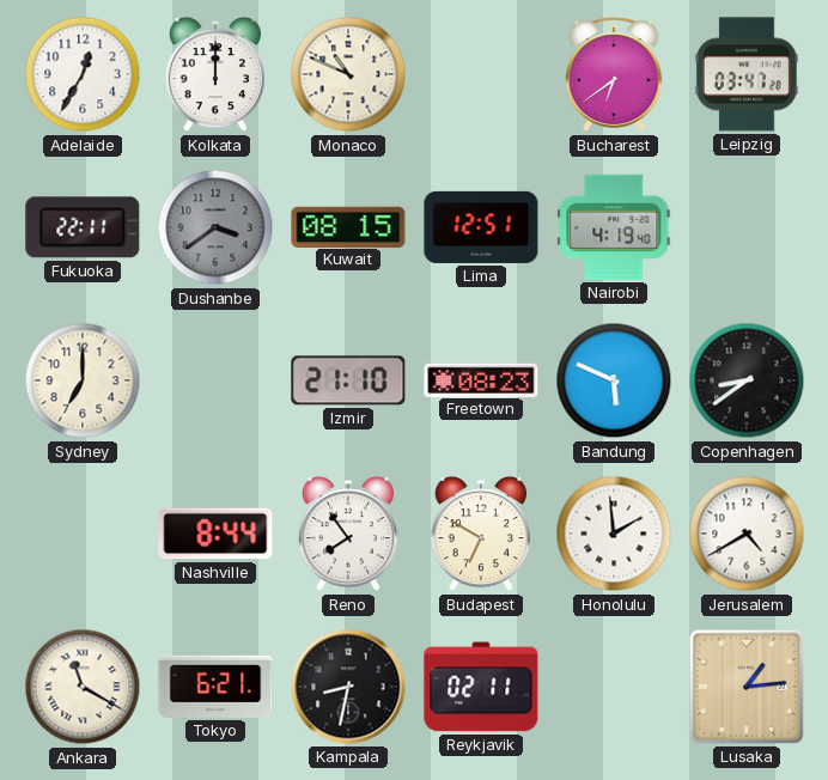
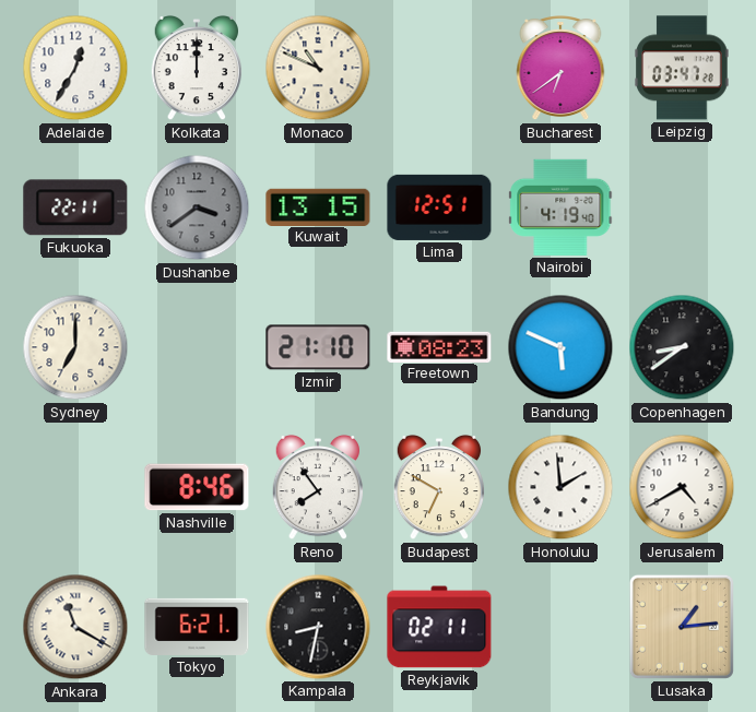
Kuwait: 08:15 -> 13:15 (318, 206)
Nashville: 8:44 -> 8:46 (197, 487)
